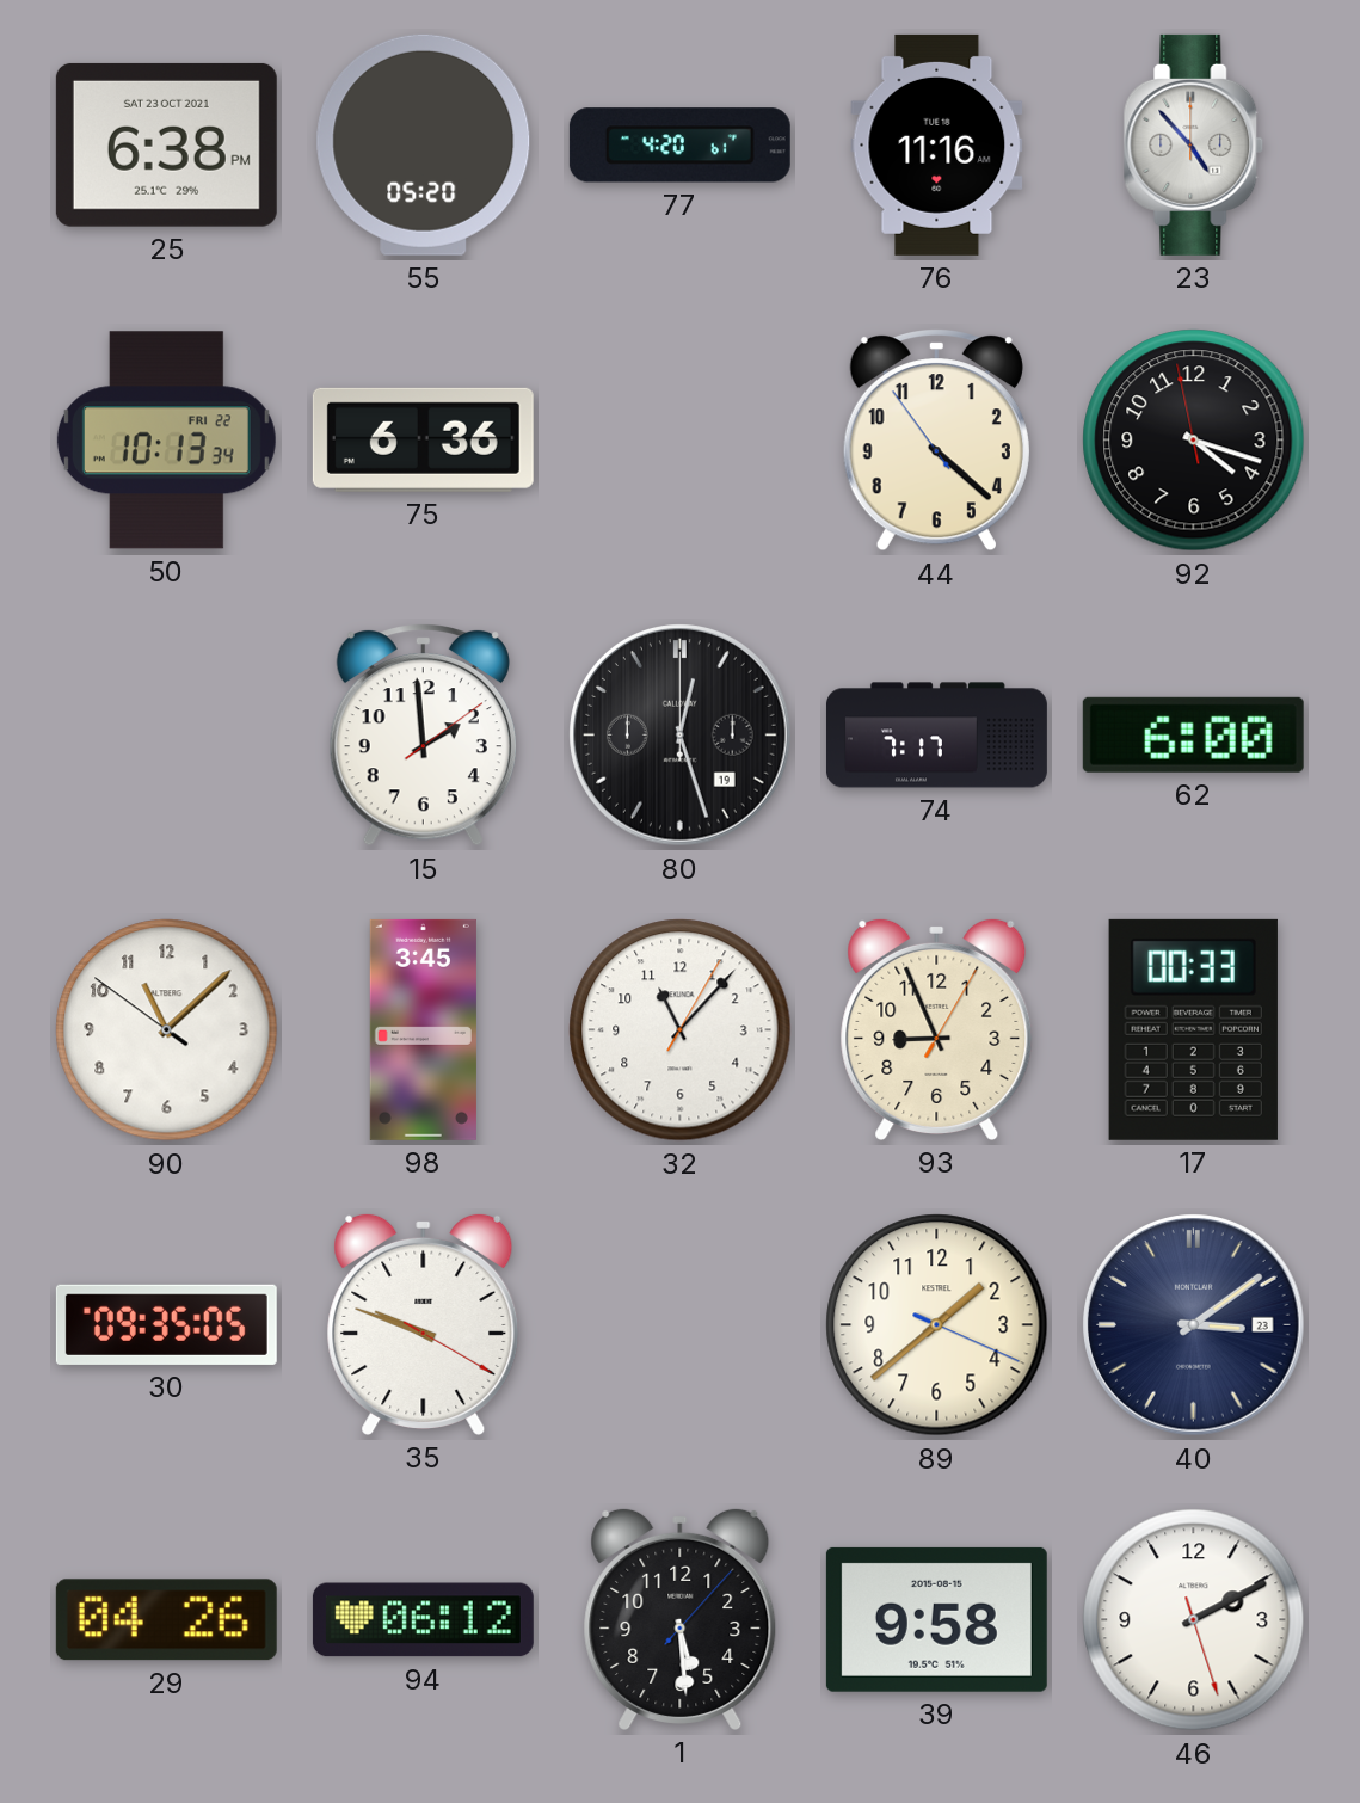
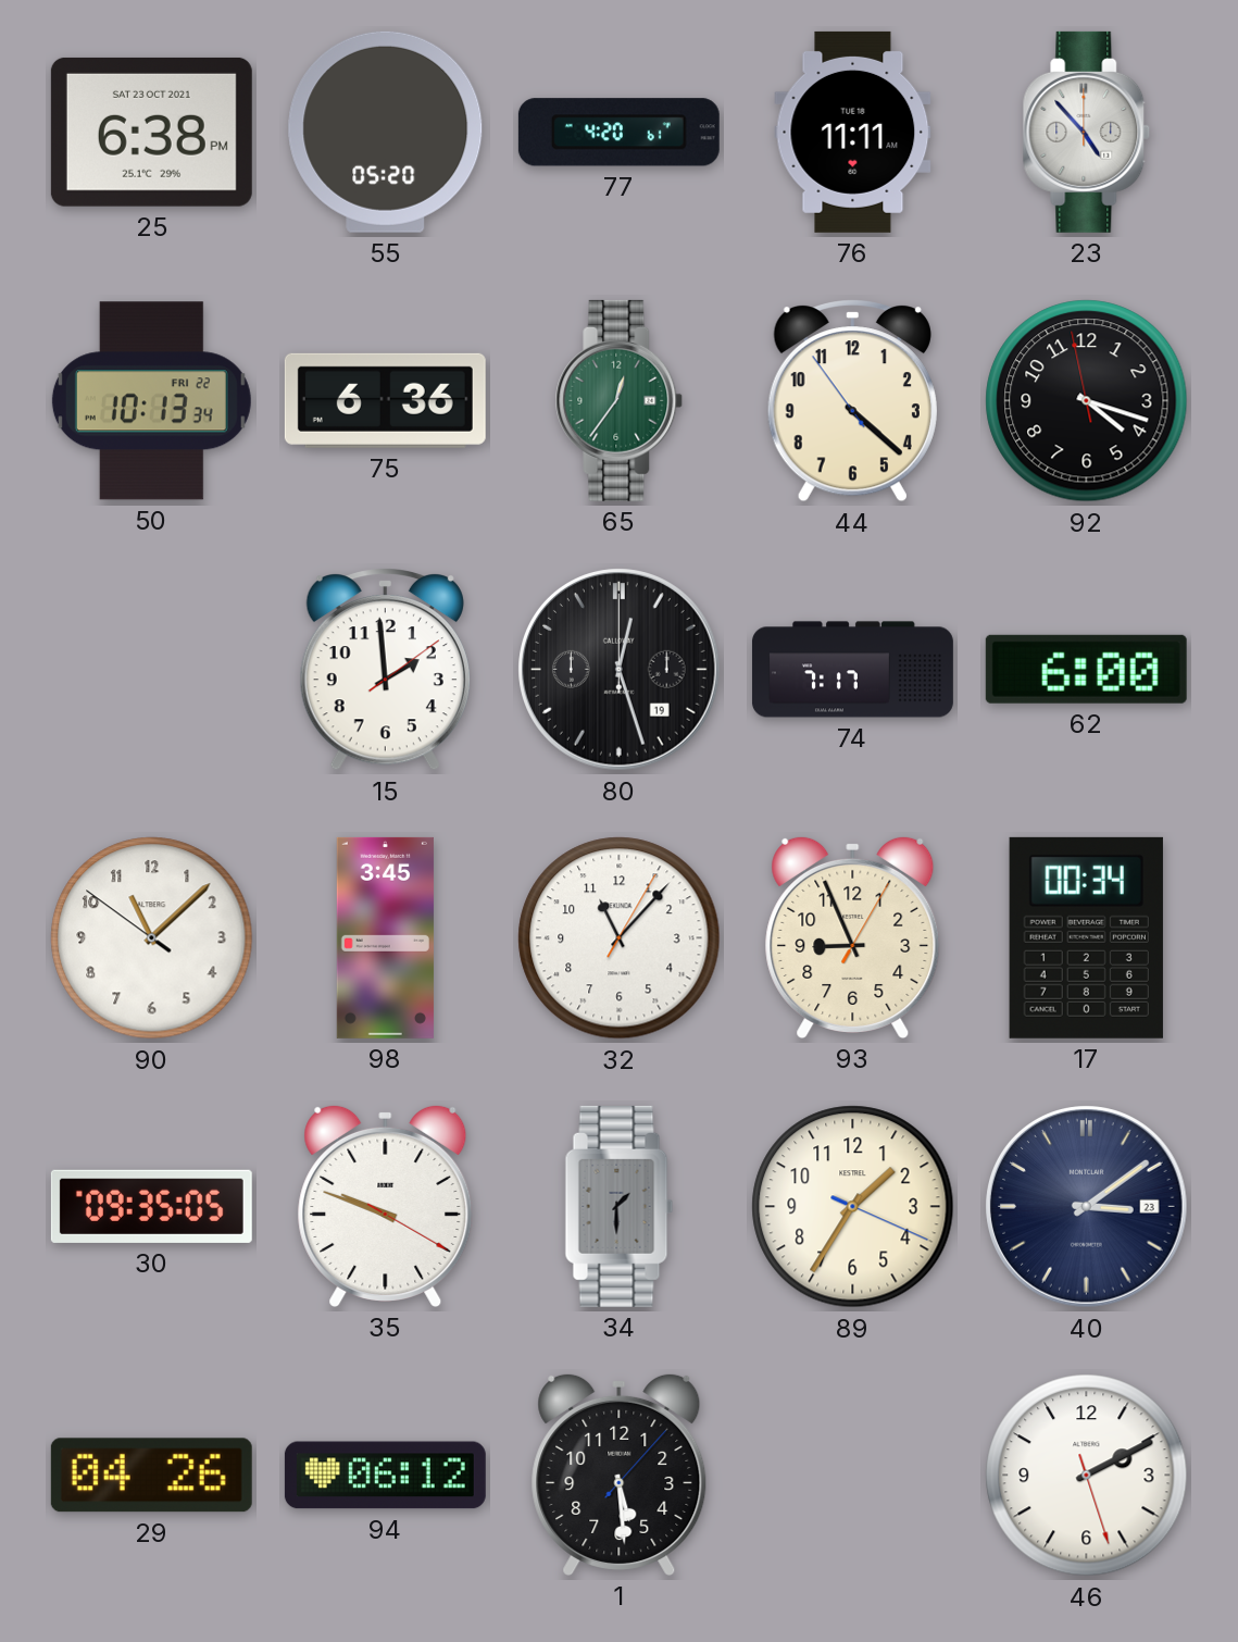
76: 11:16 -> 11:11 (853, 132)
65: none -> 12:36 (620, 400)
17: 00:33 -> 00:34 (1086, 937)
34: none -> 1:30 (620, 1206)
89: 1:38 -> 1:35 (853, 1207)
39: 9:58 -> none (936, 1619)
